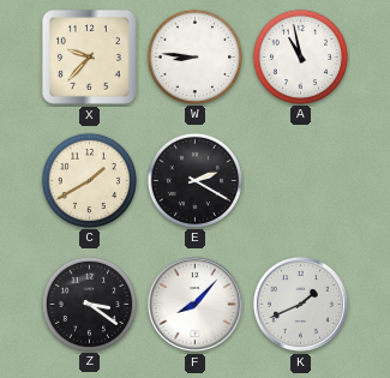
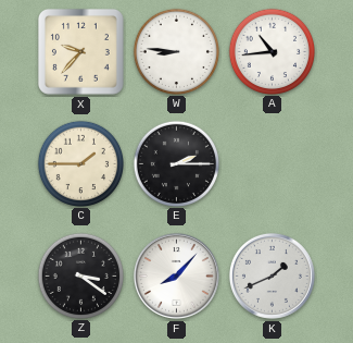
A: 10:58 -> 10:44 (272, 51)
C: 1:40 -> 1:45 (80, 163)
E: 2:20 -> 2:15 (176, 163)
